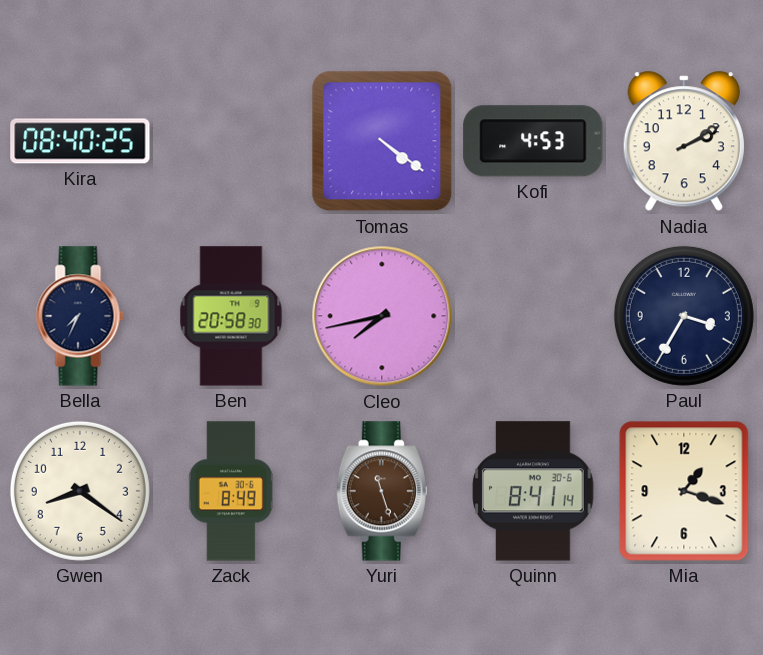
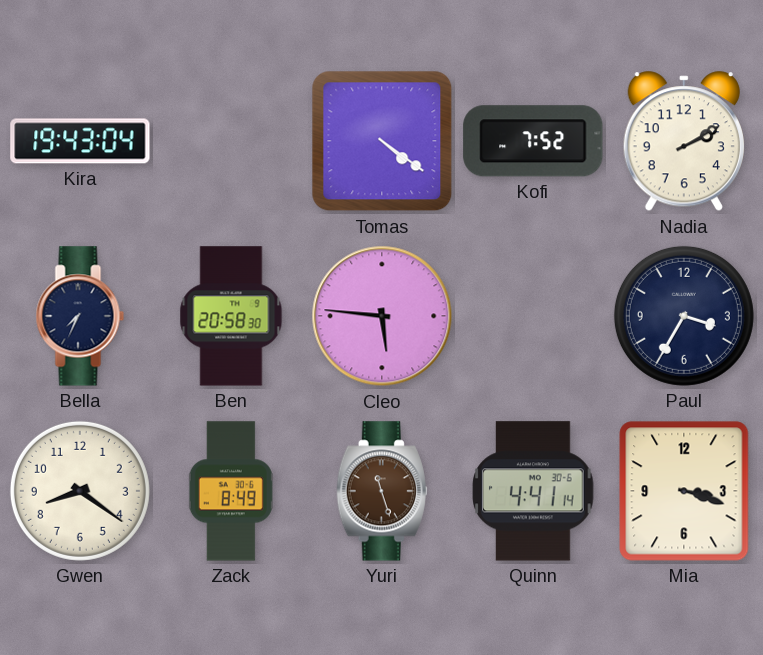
Kira: 08:40 -> 19:43 (80, 141)
Kofi: 4:53 -> 7:52 (533, 141)
Cleo: 7:43 -> 5:46 (382, 316)
Quinn: 8:41 -> 4:41 (533, 491)
Mia: 1:18 -> 3:18 (684, 491)
